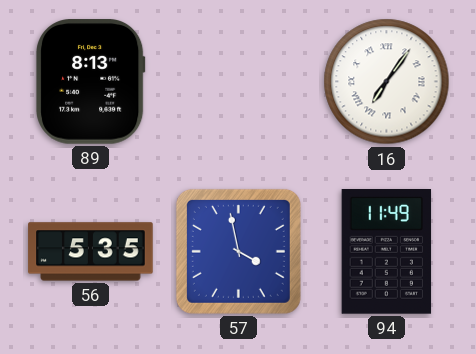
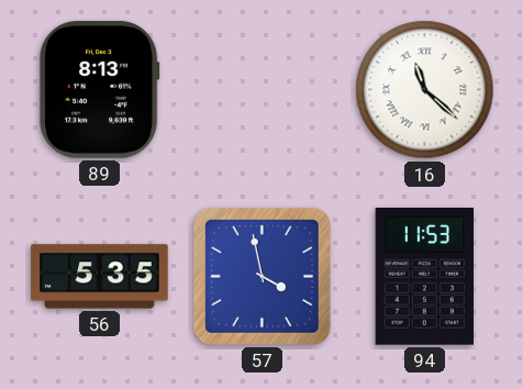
16: 7:06 -> 11:22 (425, 90)
94: 11:49 -> 11:53 (425, 277)
